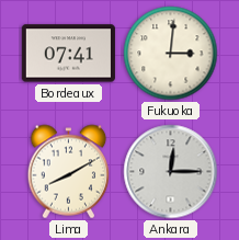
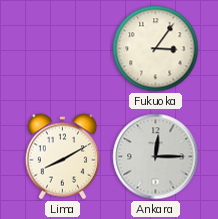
Bordeaux: 07:41 -> none (68, 54)
Fukuoka: 3:01 -> 3:06 (156, 49)
